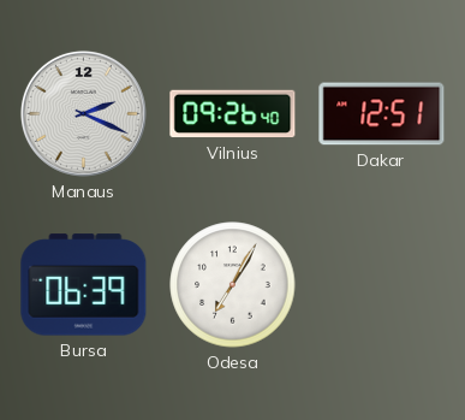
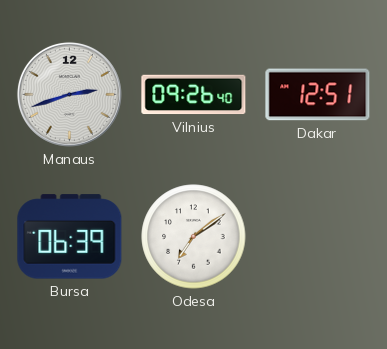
Manaus: 2:19 -> 2:42 (69, 94)
Odesa: 7:05 -> 7:09 (194, 237)
